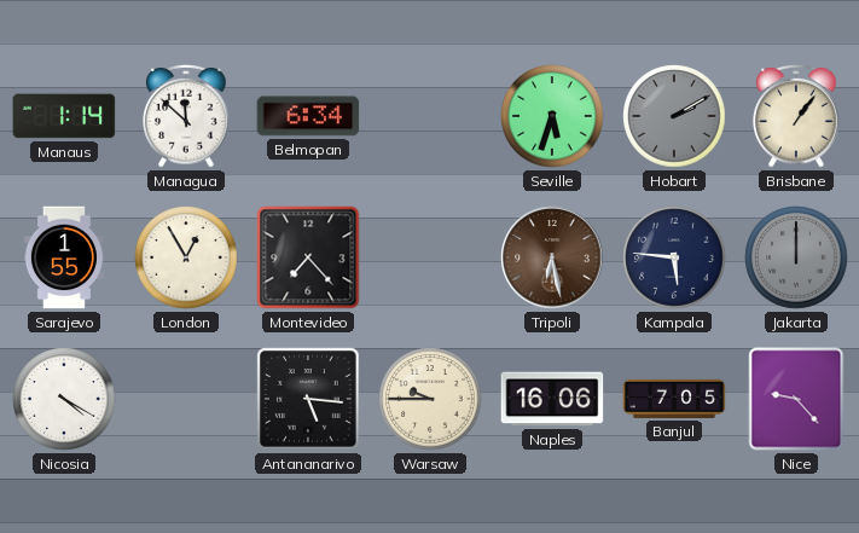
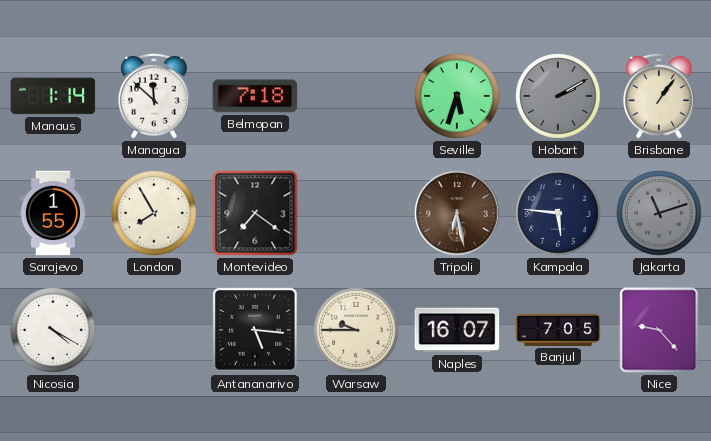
Belmopan: 6:34 -> 7:18 (255, 96)
London: 12:55 -> 7:55 (154, 213)
Montevideo: 7:23 -> 7:21 (255, 213)
Jakarta: 12:00 -> 11:12 (659, 213)
Naples: 16:06 -> 16:07 (457, 330)
